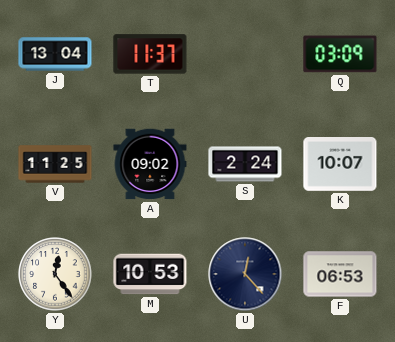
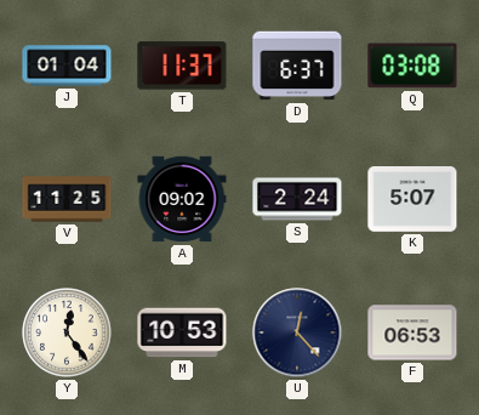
J: 13:04 -> 01:04 (67, 66)
D: none -> 6:37 (297, 66)
Q: 03:09 -> 03:08 (412, 66)
K: 10:07 -> 5:07 (412, 200)
